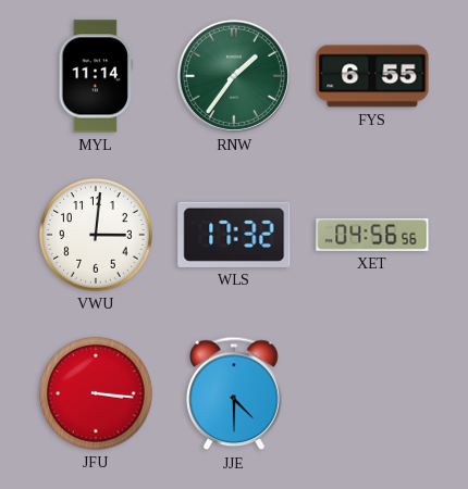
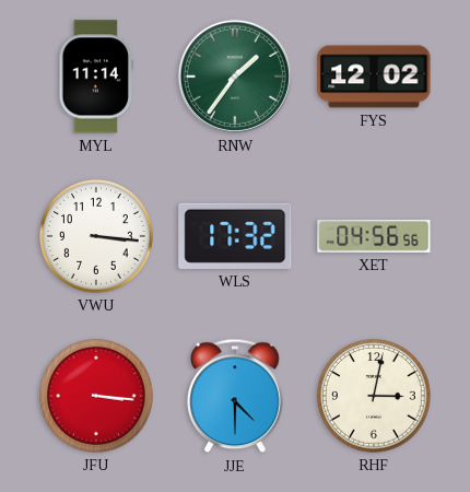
FYS: 6:55 -> 12:02 (374, 77)
VWU: 3:01 -> 3:16 (96, 236)
RHF: none -> 3:02 (374, 396)
